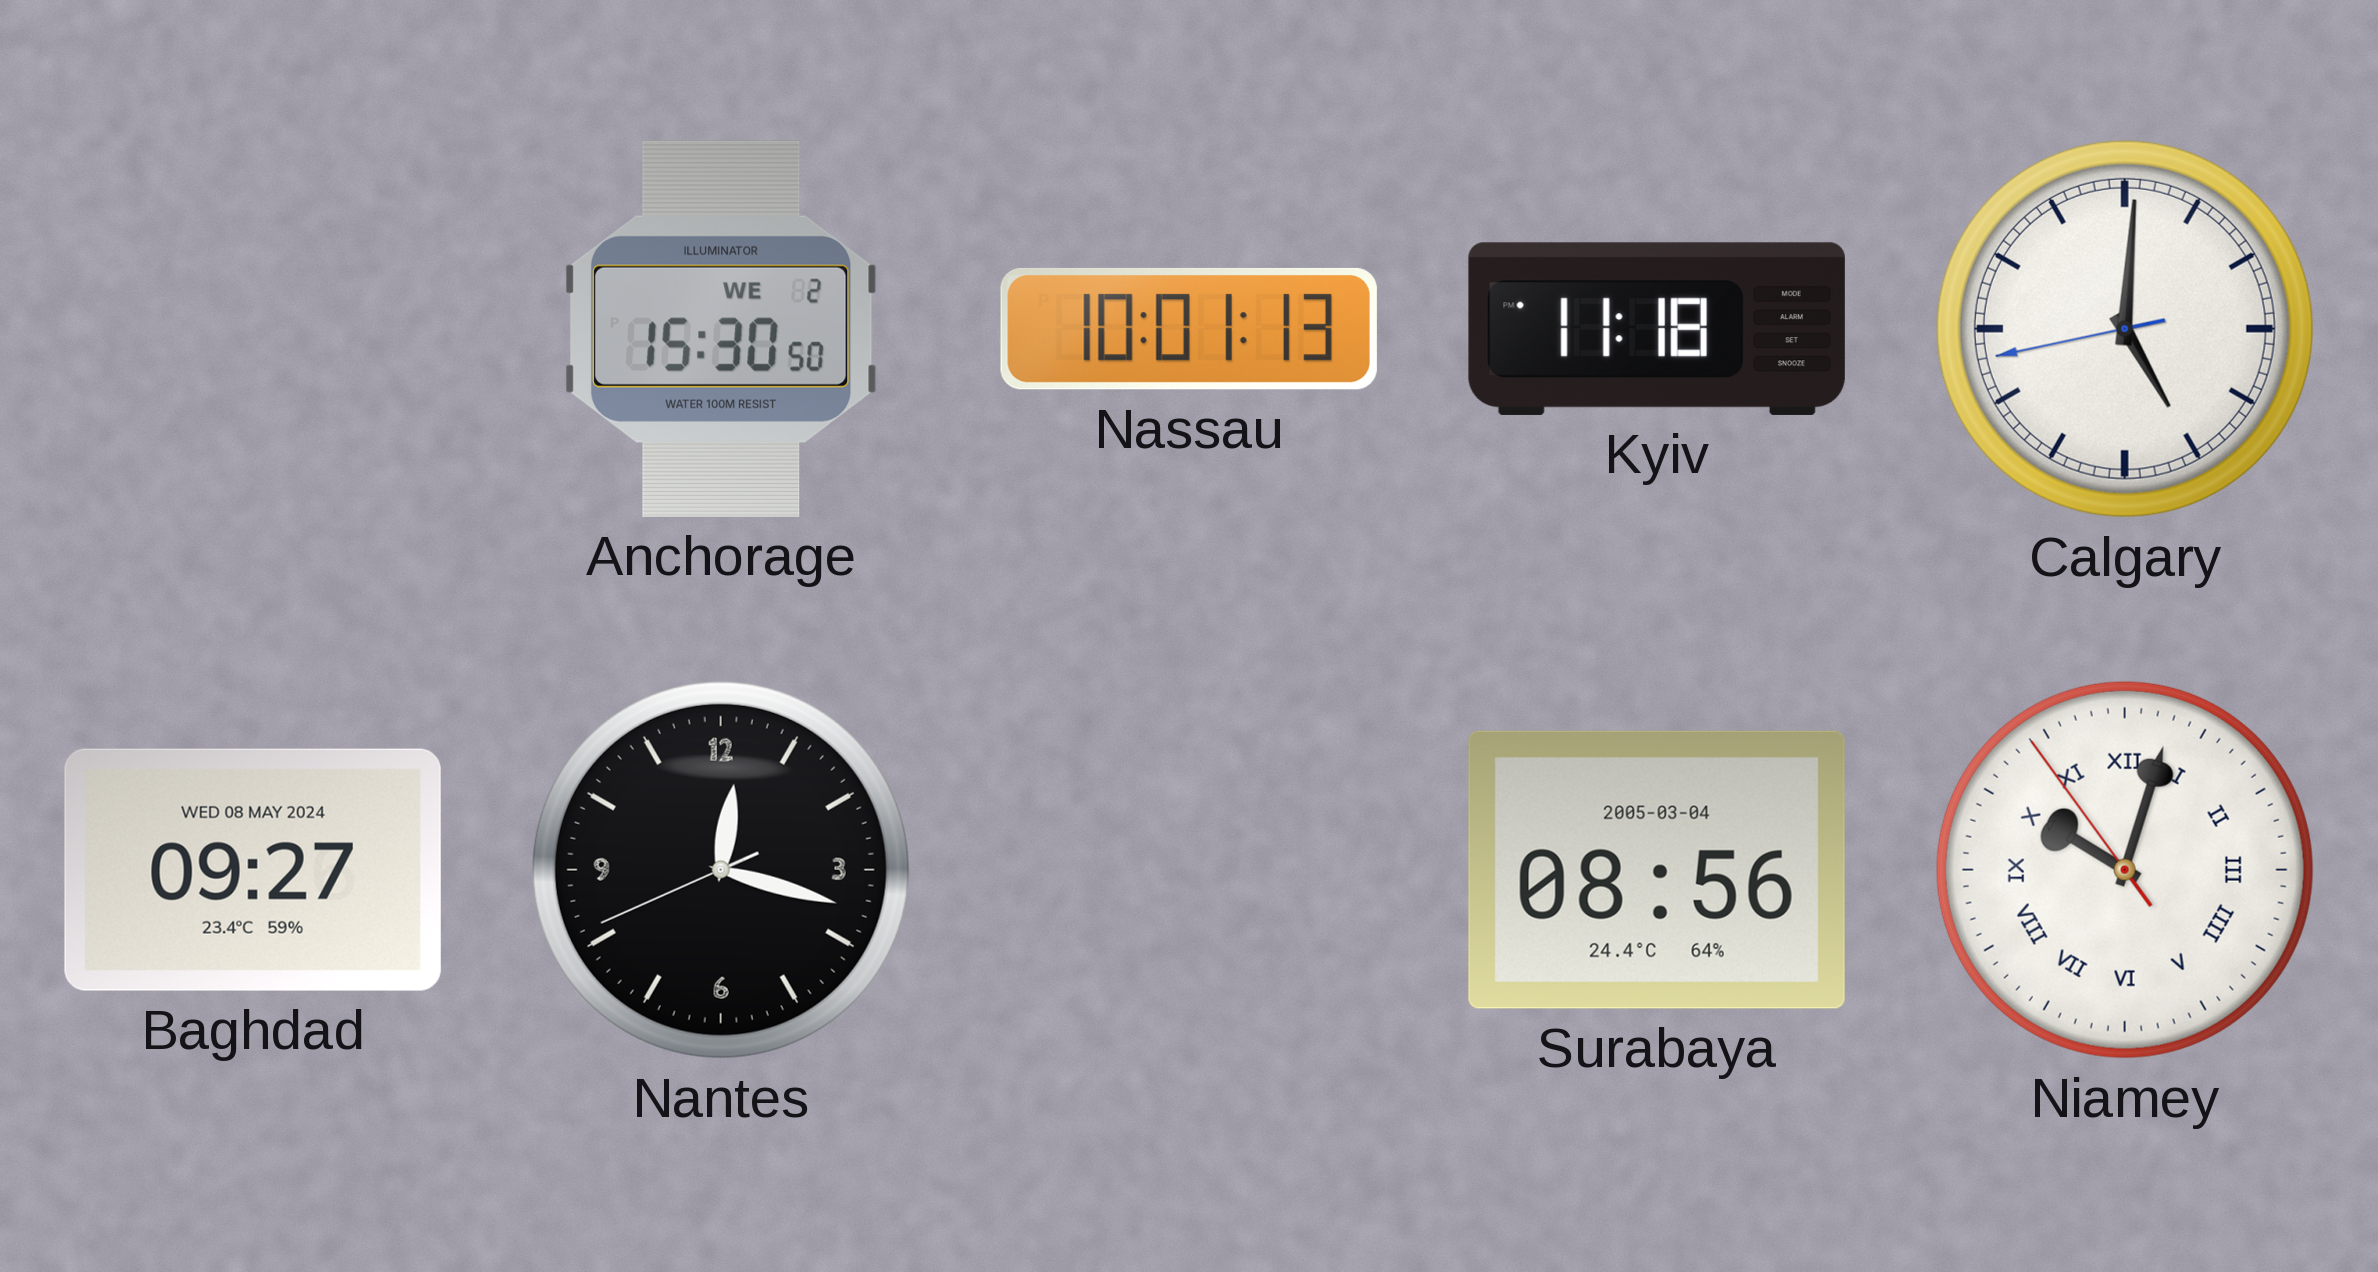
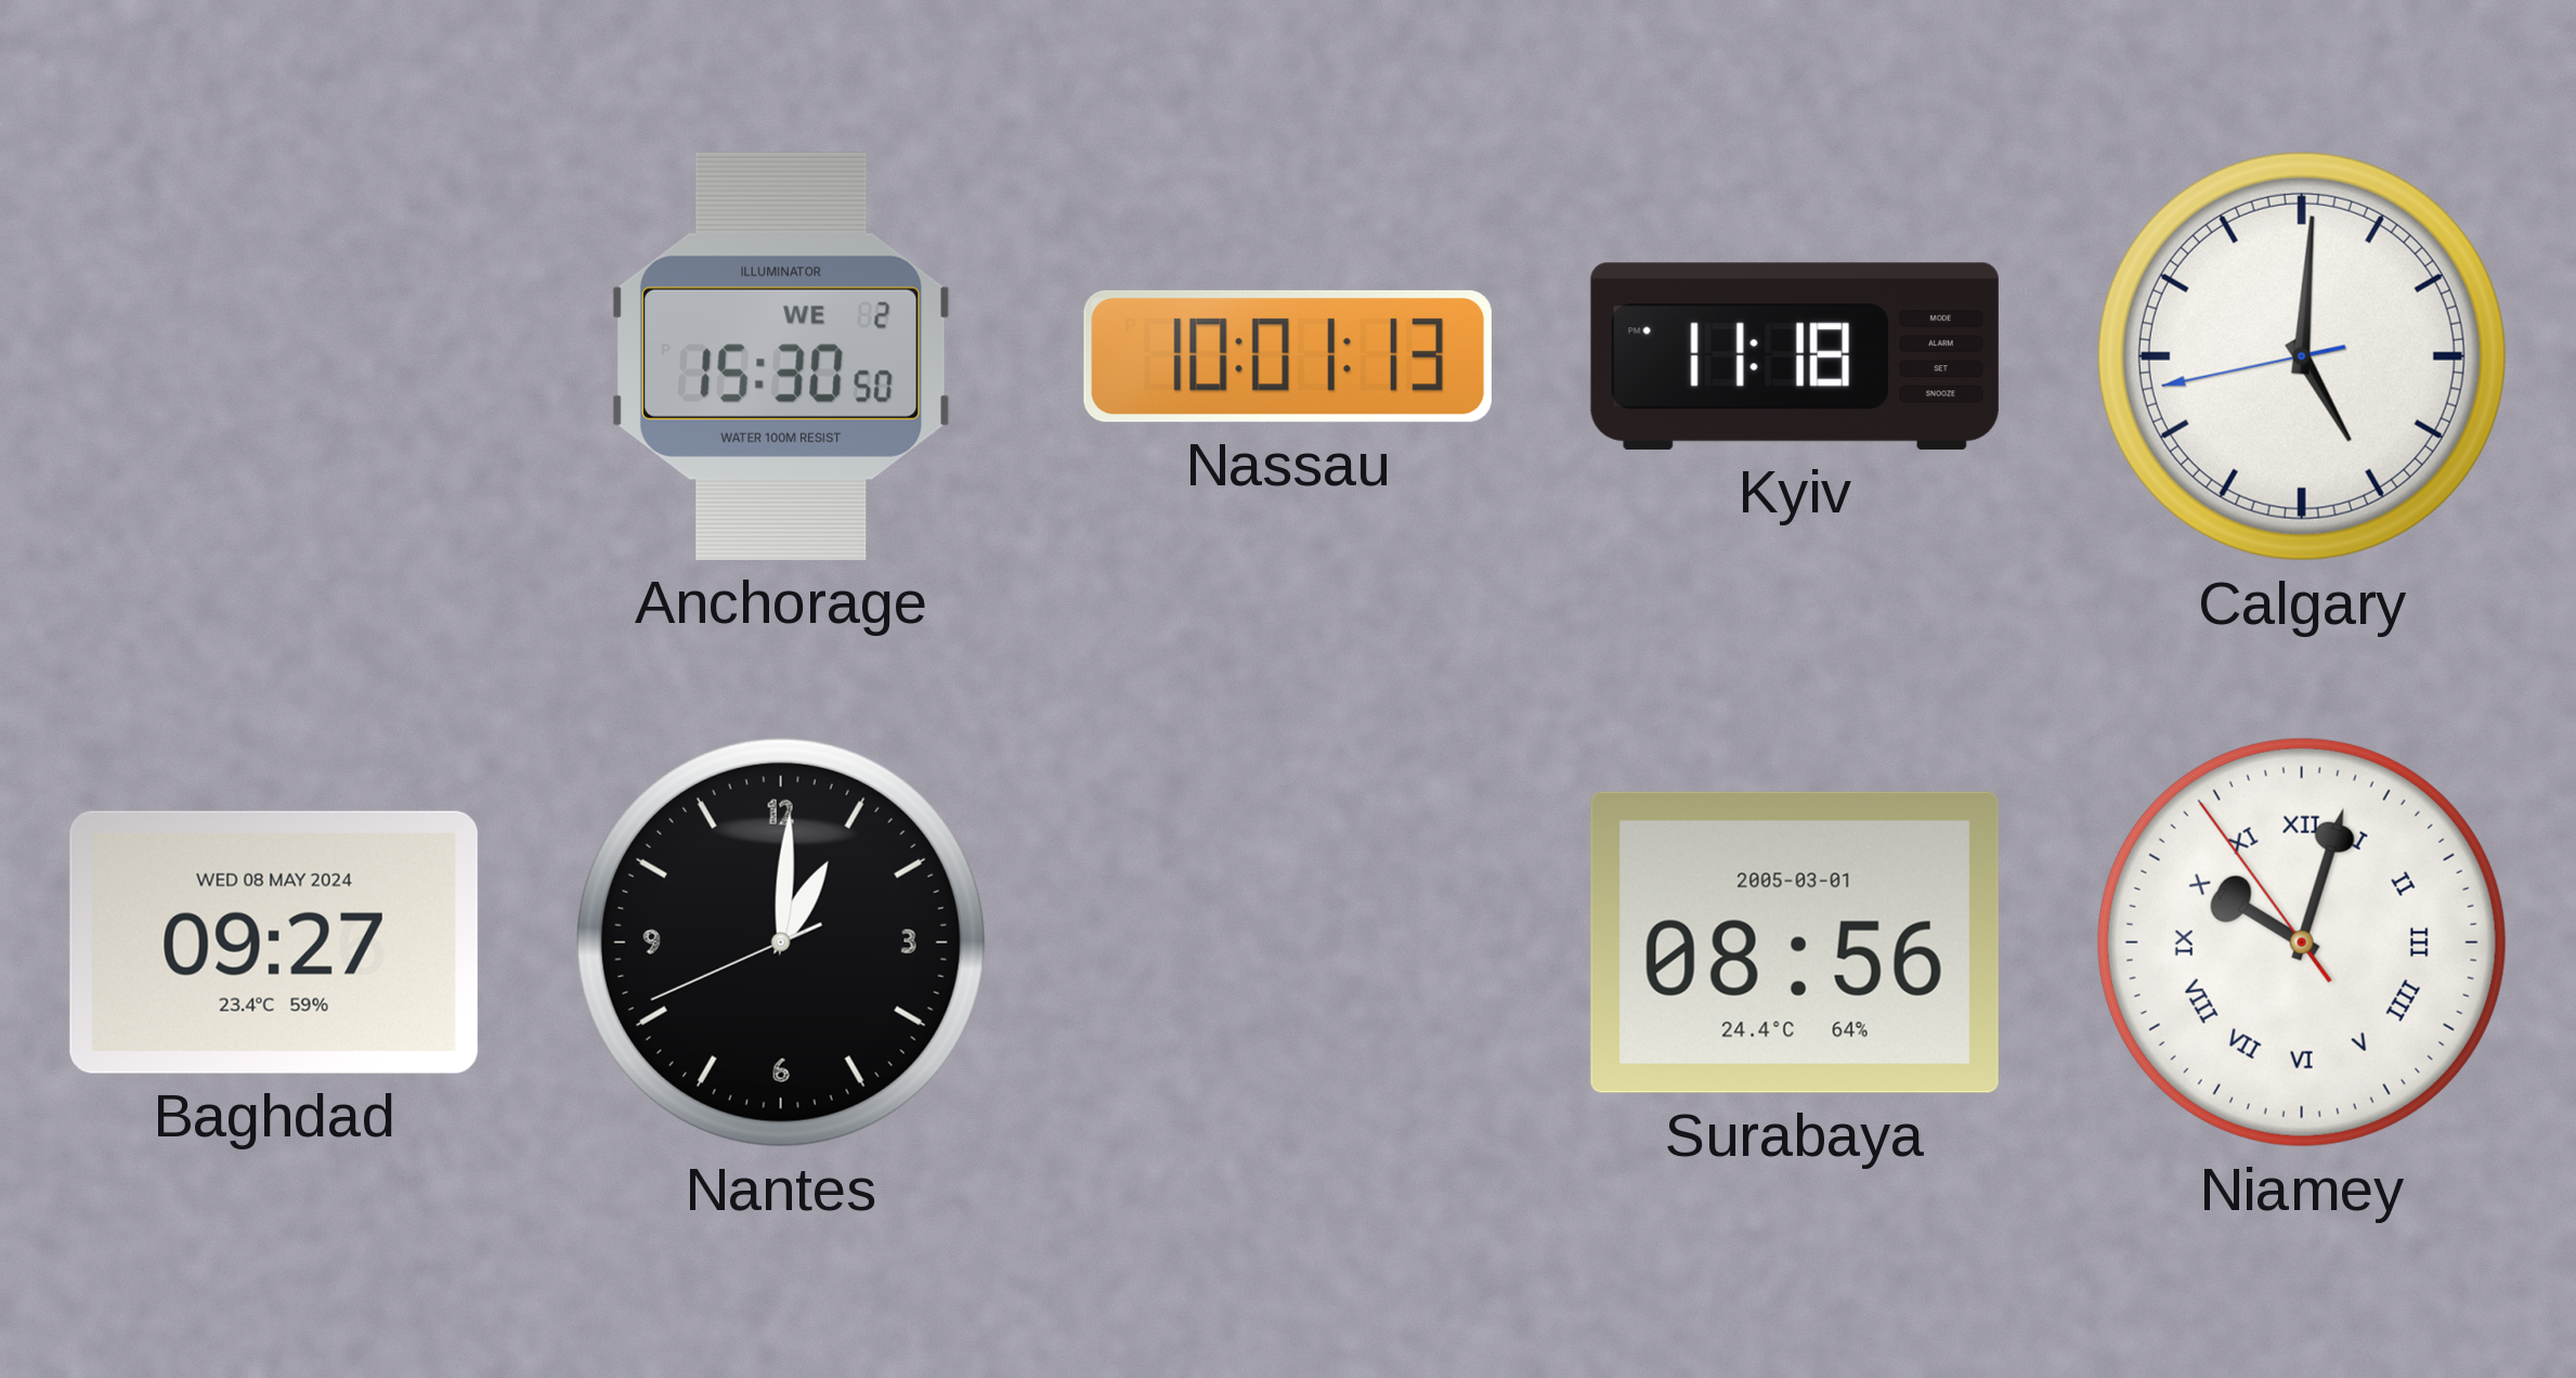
Nantes: 12:17 -> 1:00 (781, 942)
Surabaya date: 2005-03-04 -> 2005-03-01 (1795, 942)
